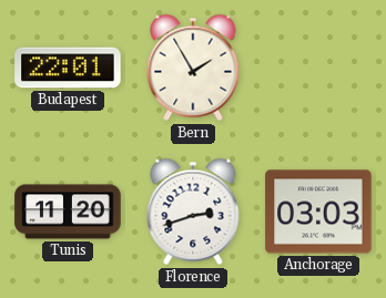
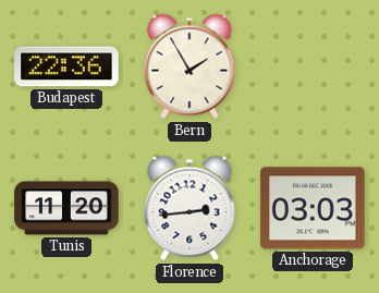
Budapest: 22:01 -> 22:36 (66, 66)
Florence: 2:42 -> 2:44 (189, 208)
